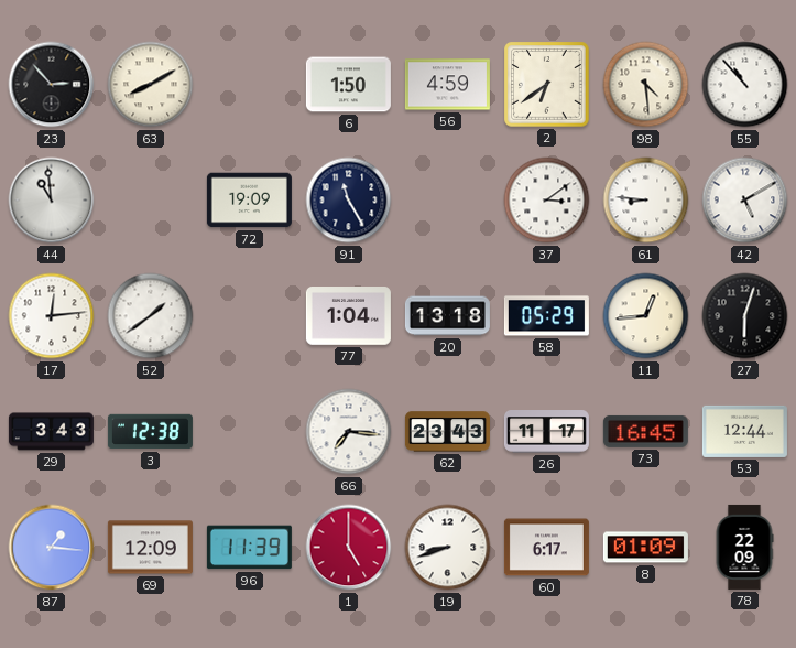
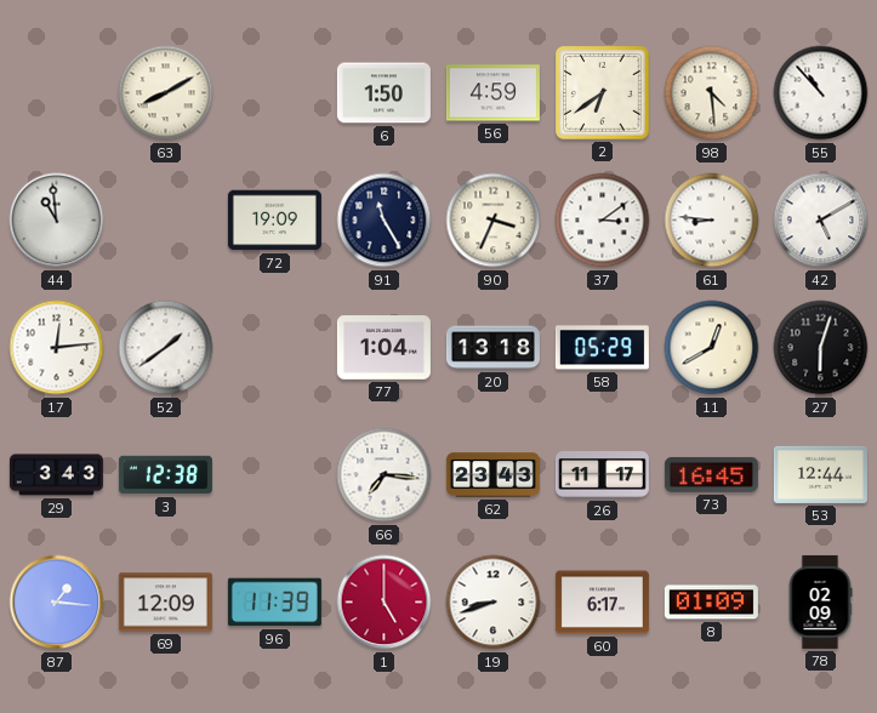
23: 2:53 -> none (52, 85)
90: none -> 3:34 (494, 221)
11: 12:44 -> 12:40 (712, 348)
78: 22:09 -> 02:09 (820, 601)
